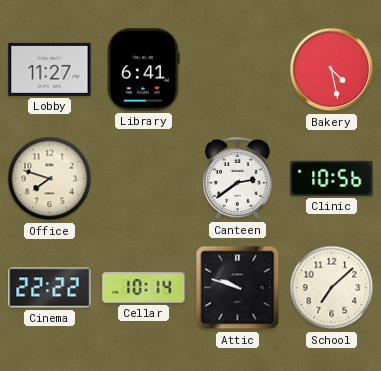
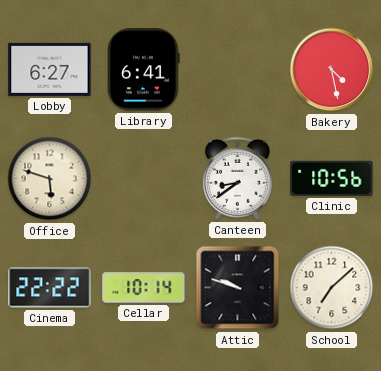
Lobby: 11:27 -> 6:27 (50, 69)
Office: 7:48 -> 5:48 (50, 179)
Canteen: 2:39 -> 8:39 (237, 178)
